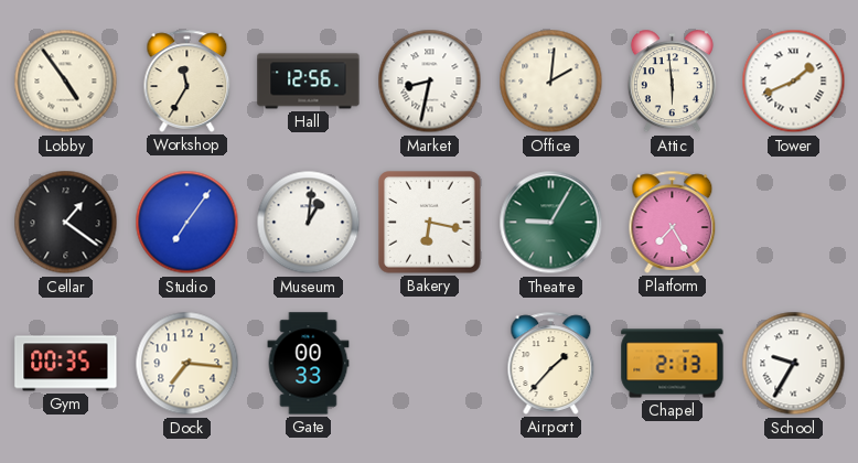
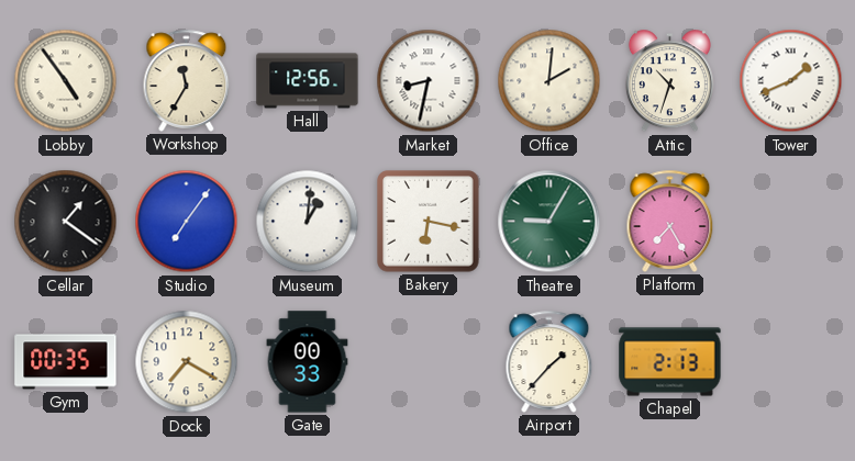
Attic: 5:59 -> 10:33 (669, 81)
Dock: 7:16 -> 7:20 (187, 362)
School: 9:35 -> none (794, 364)
